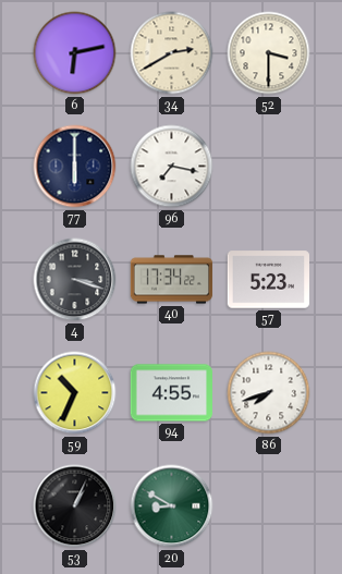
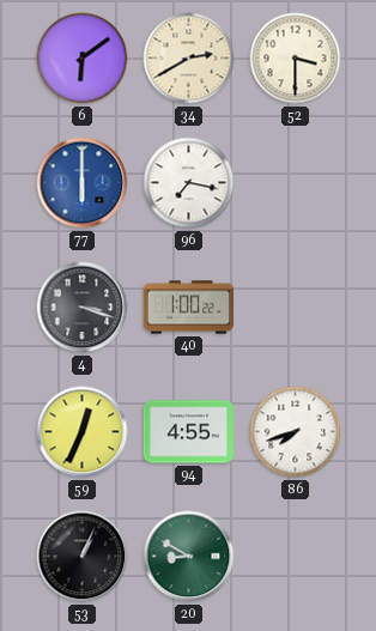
6: 6:13 -> 6:09 (83, 59)
77 dial: navy -> blue (83, 183)
40: 17:34 -> 1:00 (189, 308)
57: 5:23 -> none (268, 280)
59: 10:34 -> 12:34 (83, 432)
